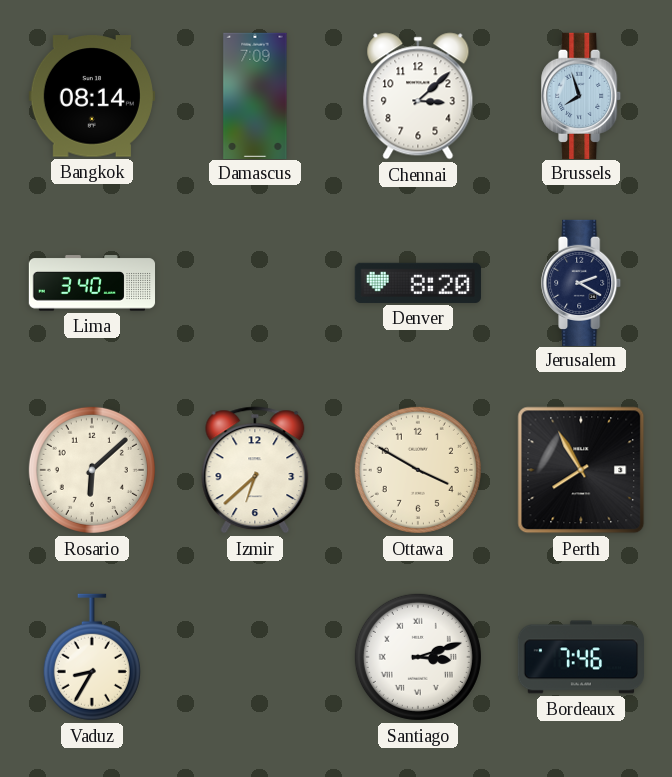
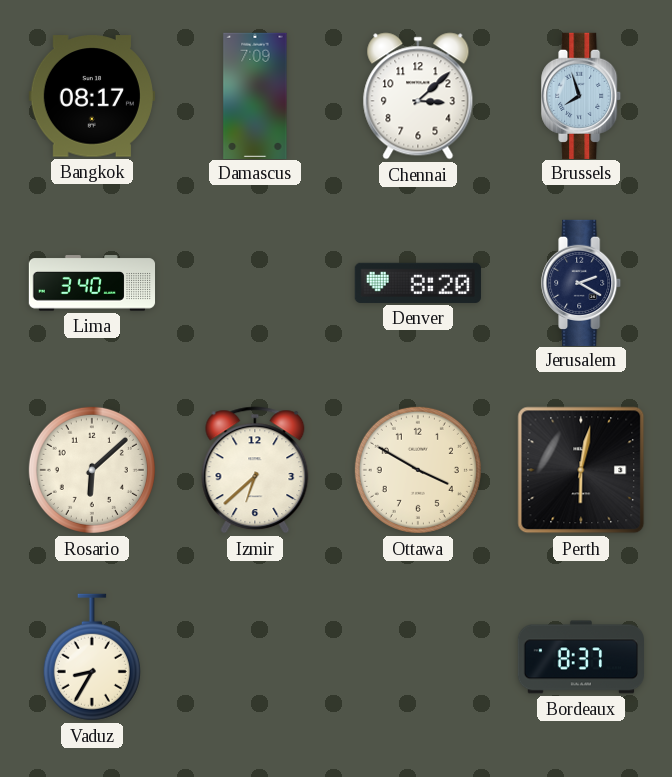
Bangkok: 08:14 -> 08:17 (92, 96)
Perth: 7:55 -> 6:02 (581, 470)
Santiago: 3:12 -> none (418, 657)
Bordeaux: 7:46 -> 8:37 (580, 657)
